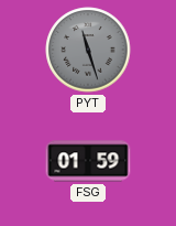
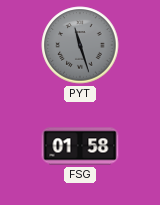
FSG: 01:59 -> 01:58 (80, 146)
